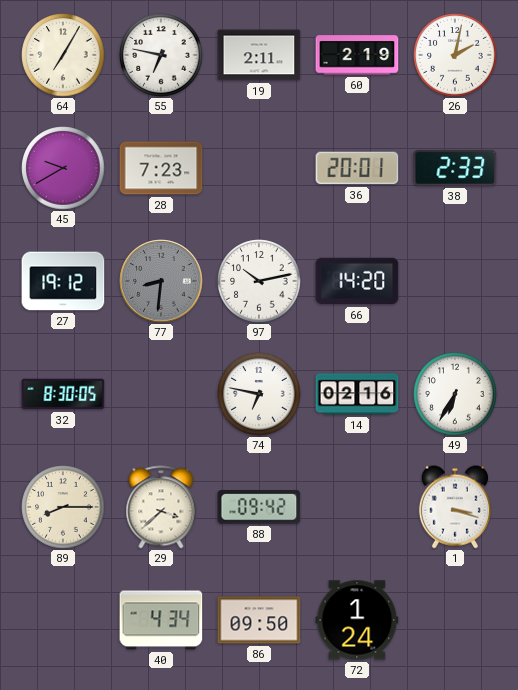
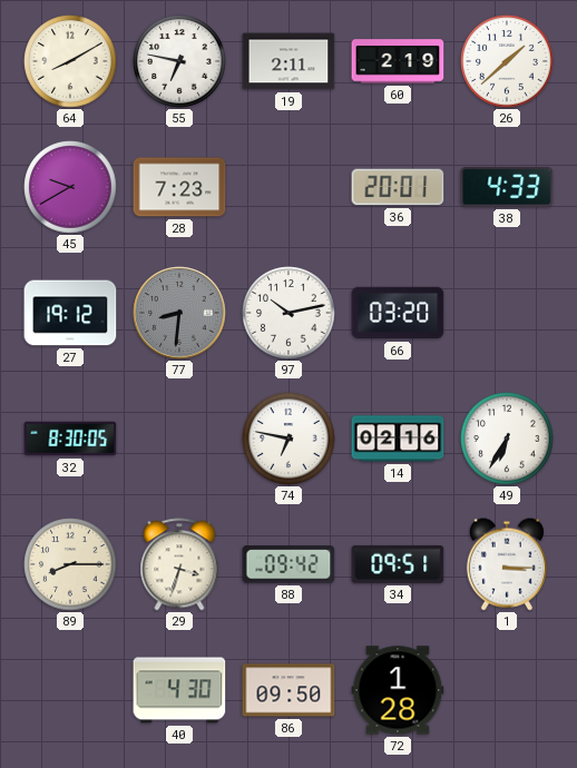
64: 7:05 -> 8:10 (70, 61)
26: 2:02 -> 1:38 (507, 61)
38: 2:33 -> 4:33 (507, 187)
66: 14:20 -> 03:20 (398, 313)
29: 3:38 -> 3:33 (179, 564)
34: none -> 09:51 (398, 564)
1: 3:18 -> 3:15 (507, 564)
40: 4:34 -> 4:30 (179, 690)
72: 1:24 -> 1:28 (398, 690)
